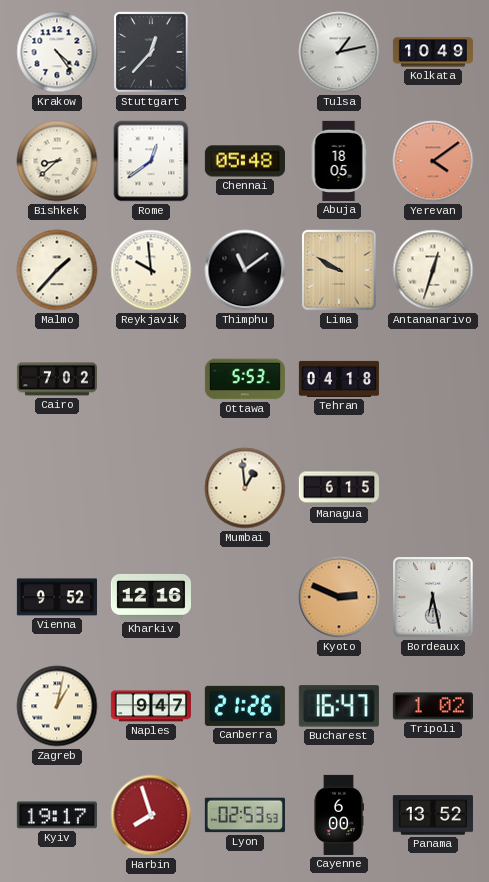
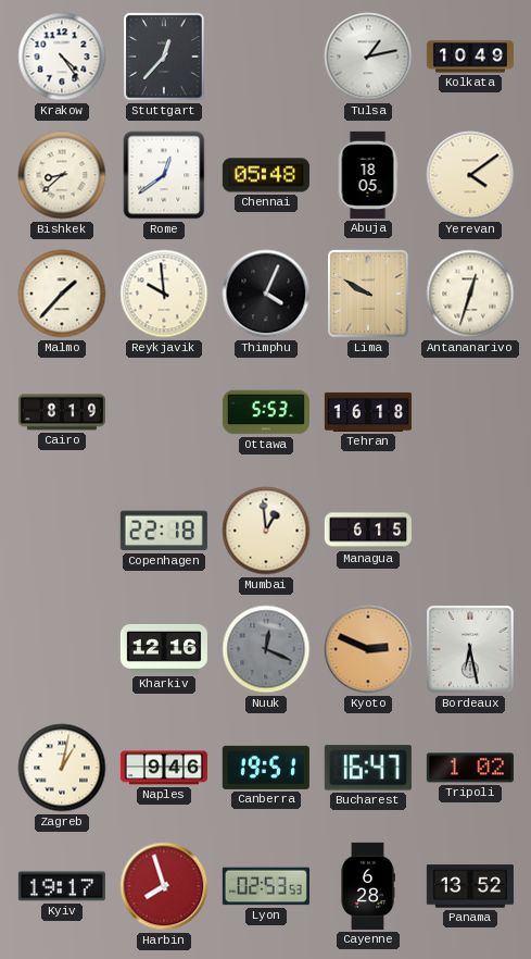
Yerevan dial: salmon -> cream (470, 175)
Thimphu: 11:09 -> 4:04 (266, 294)
Cairo: 7:02 -> 8:19 (62, 412)
Tehran: 04:18 -> 16:18 (368, 412)
Copenhagen: none -> 22:18 (164, 531)
Vienna: 9:52 -> none (57, 597)
Nuuk: none -> 12:19 (266, 649)
Naples: 9:47 -> 9:46 (164, 768)
Canberra: 21:26 -> 19:51 (266, 768)
Cayenne: 6:00 -> 6:28 (368, 886)
